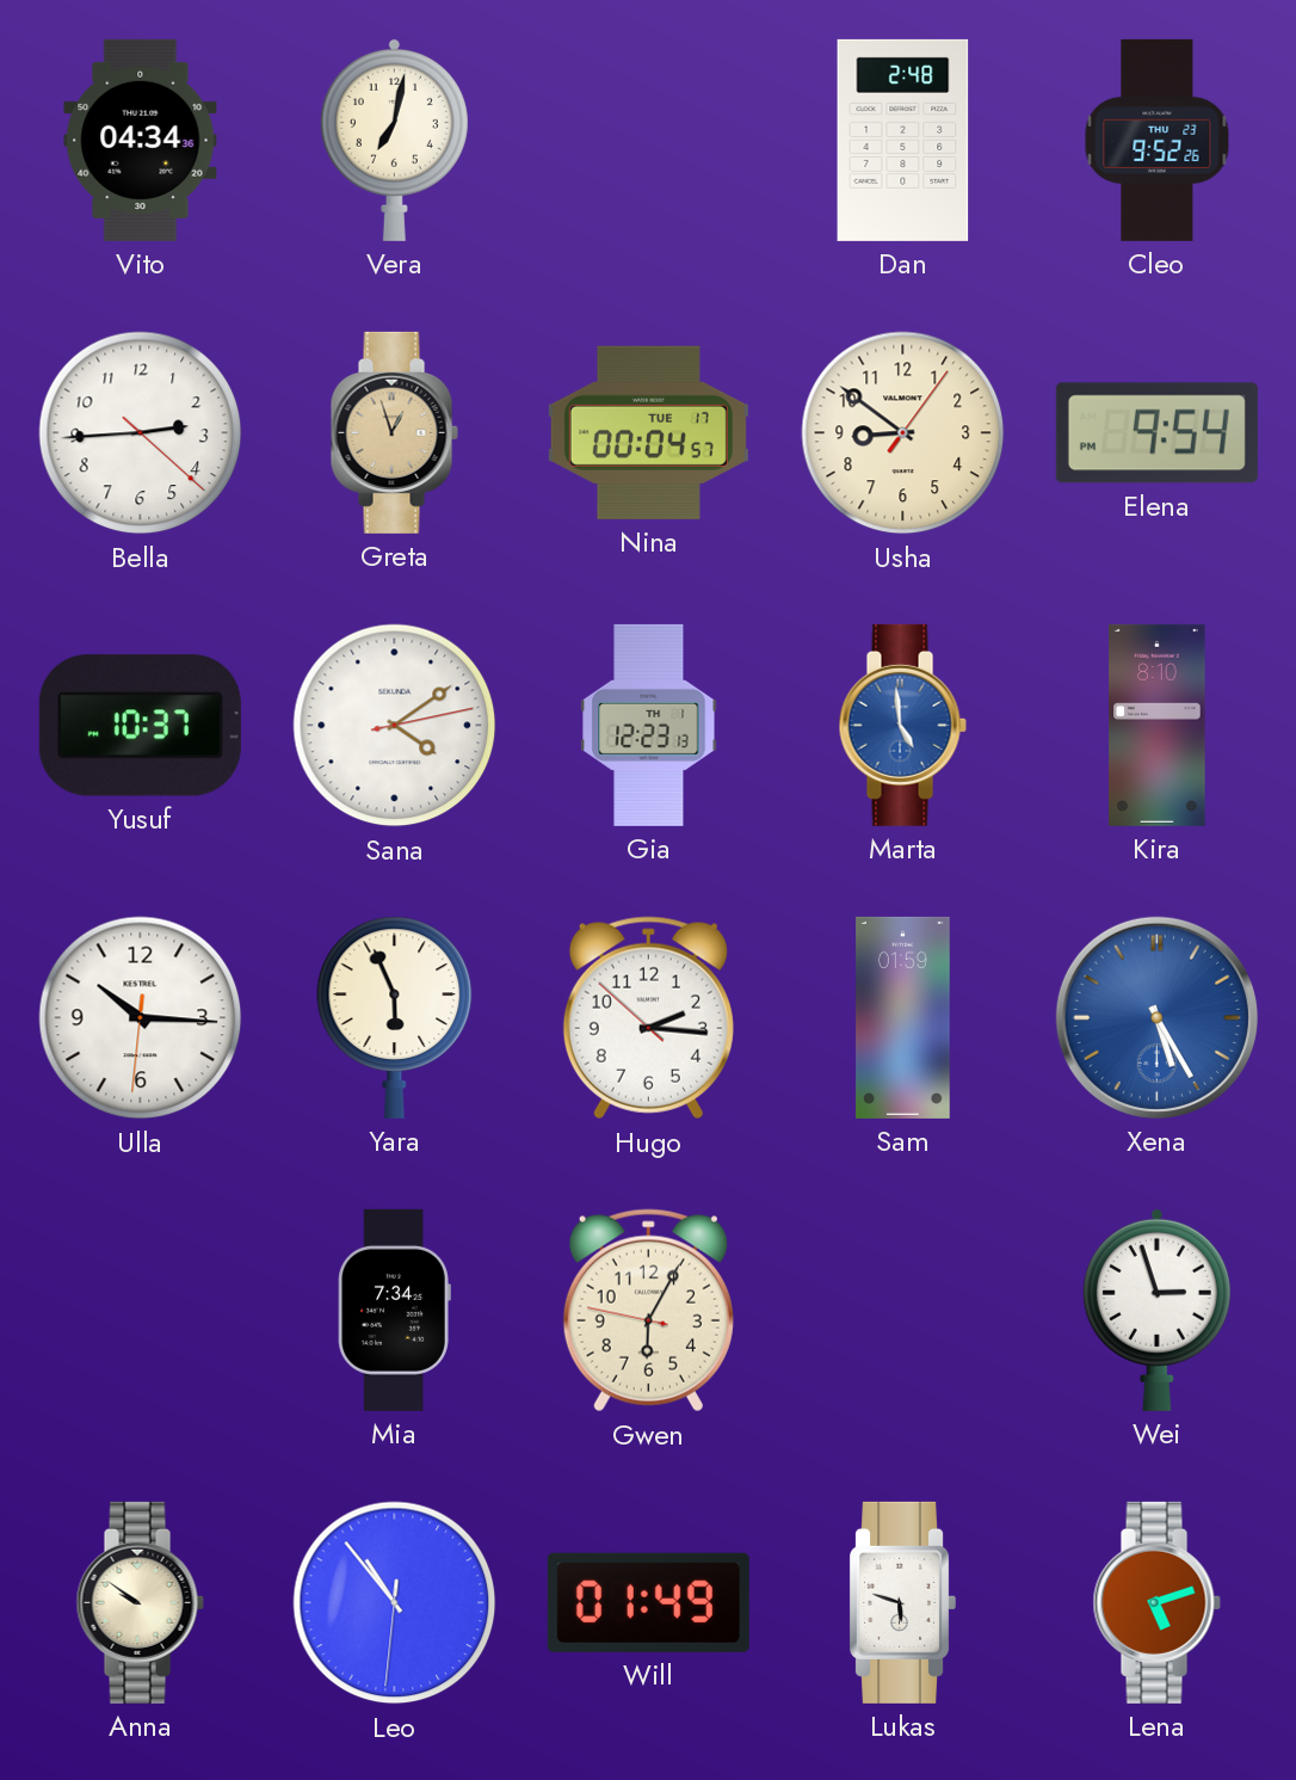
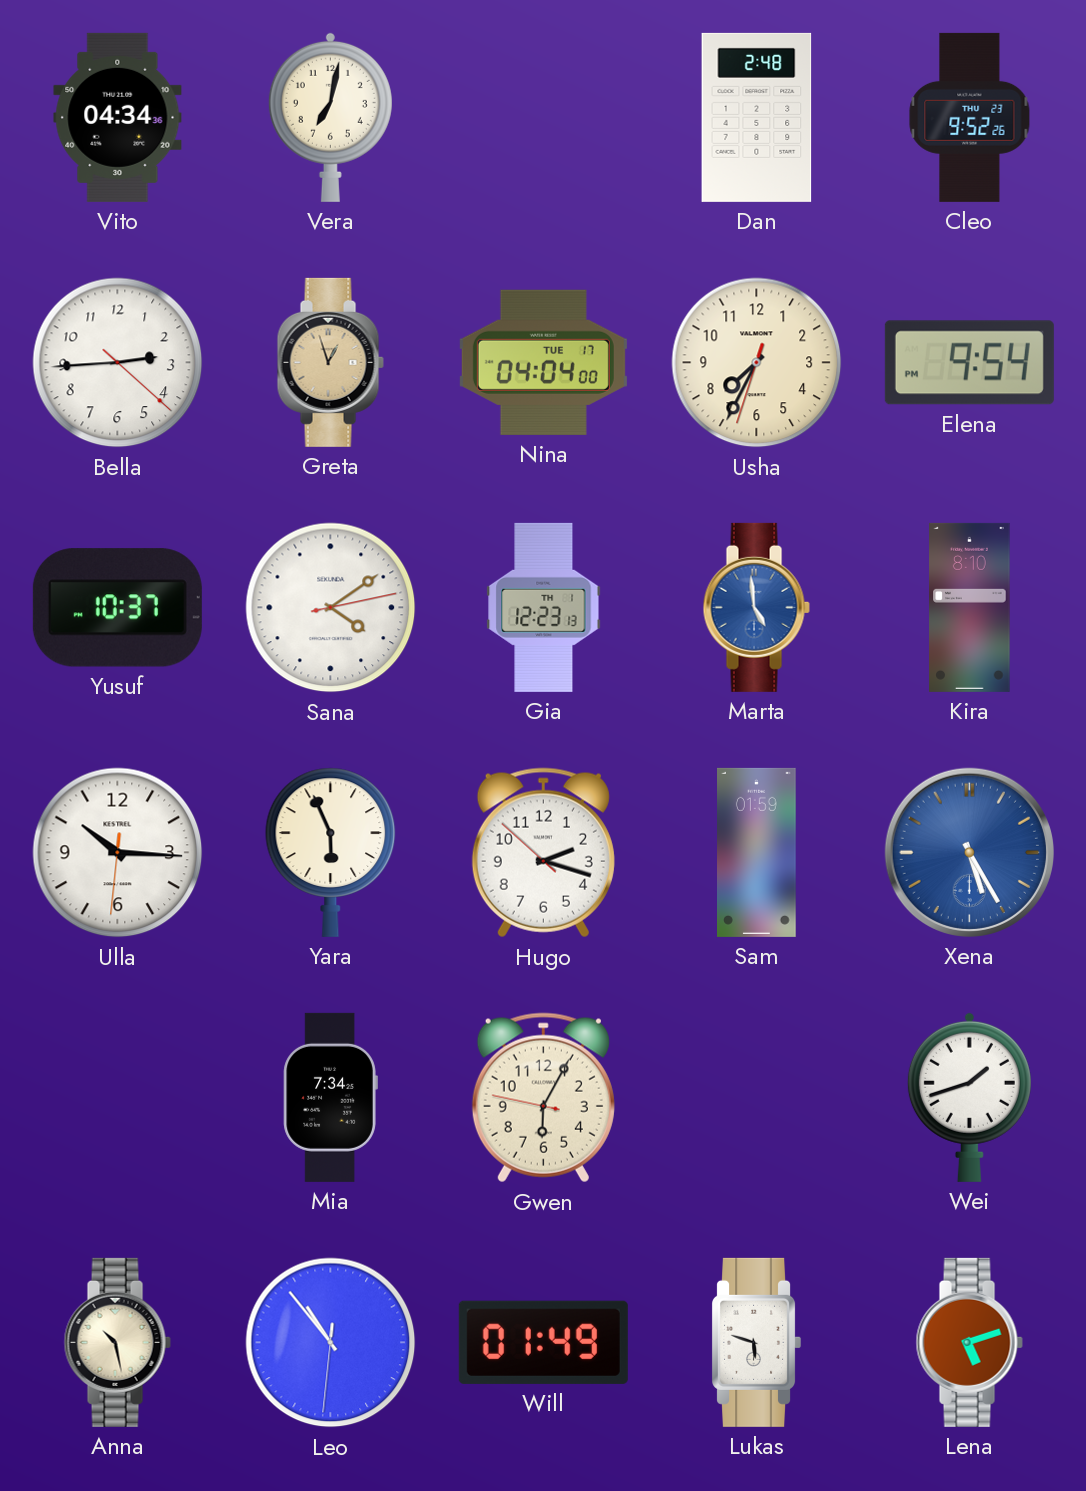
Nina: 00:04 -> 04:04 (543, 362)
Usha: 8:51 -> 7:34 (757, 363)
Hugo: 2:15 -> 2:17 (543, 853)
Wei: 2:57 -> 1:42 (969, 1097)
Anna: 9:51 -> 10:28 (117, 1342)
